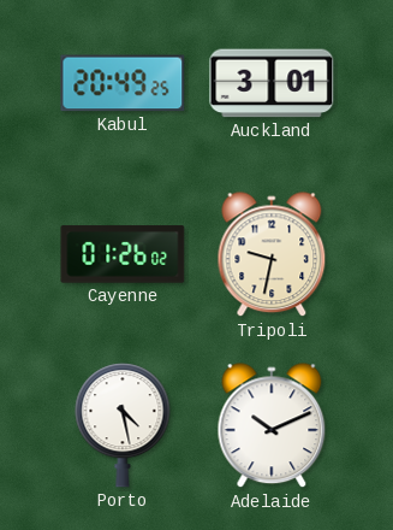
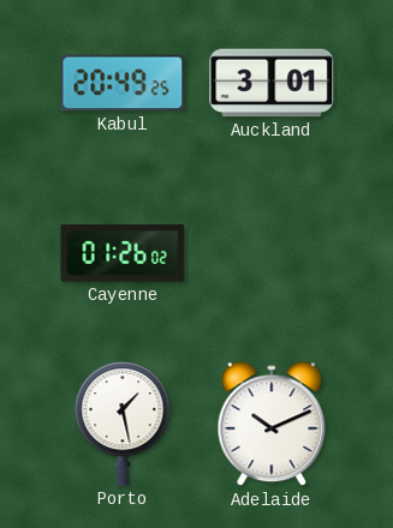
Tripoli: 9:32 -> none (272, 255)
Porto: 4:28 -> 1:28 (123, 424)
